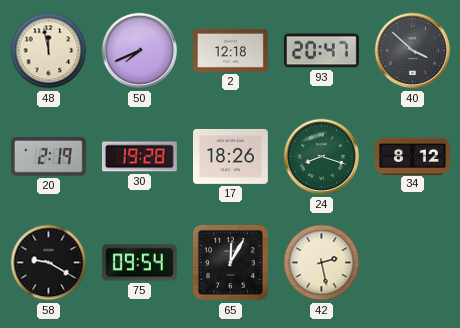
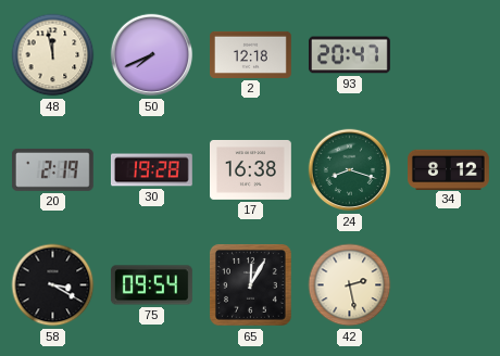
40: 3:52 -> none (413, 51)
17: 18:26 -> 16:38 (251, 169)
58: 9:20 -> 3:20 (53, 285)
